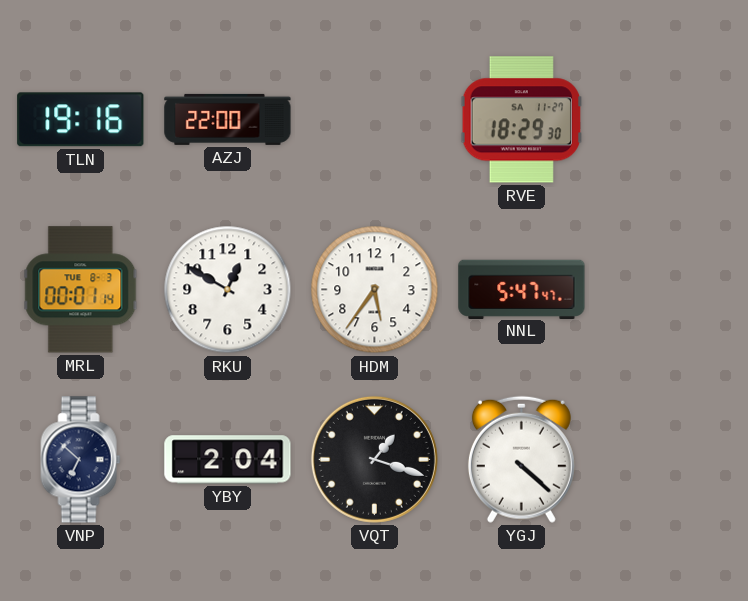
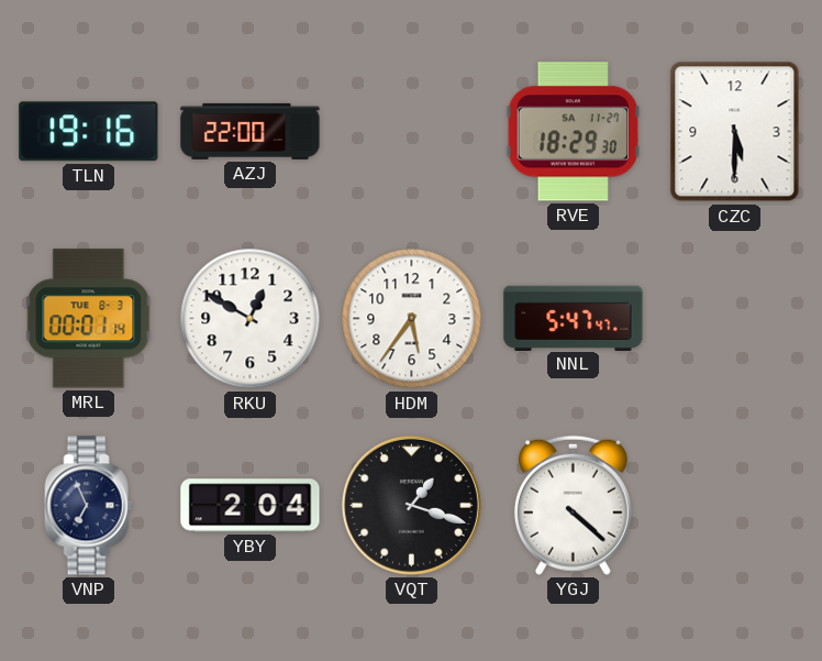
CZC: none -> 5:30 (735, 132)
VNP: 6:52 -> 6:56 (89, 506)
